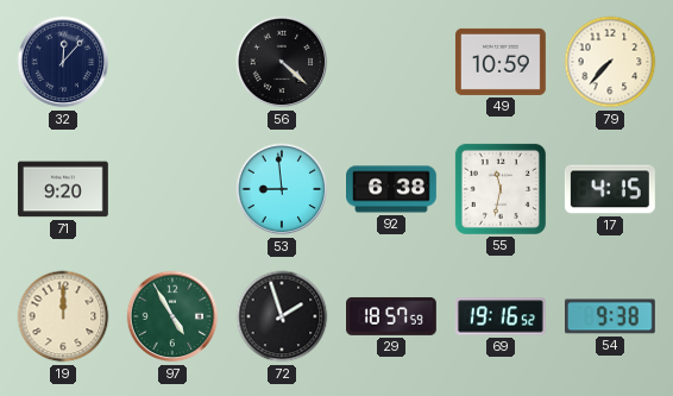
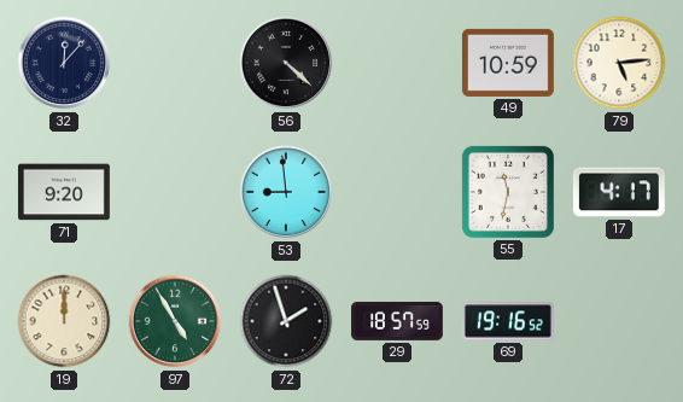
79: 7:37 -> 5:14 (619, 63)
92: 6:38 -> none (392, 189)
17: 4:15 -> 4:17 (619, 192)
54: 9:38 -> none (610, 316)
